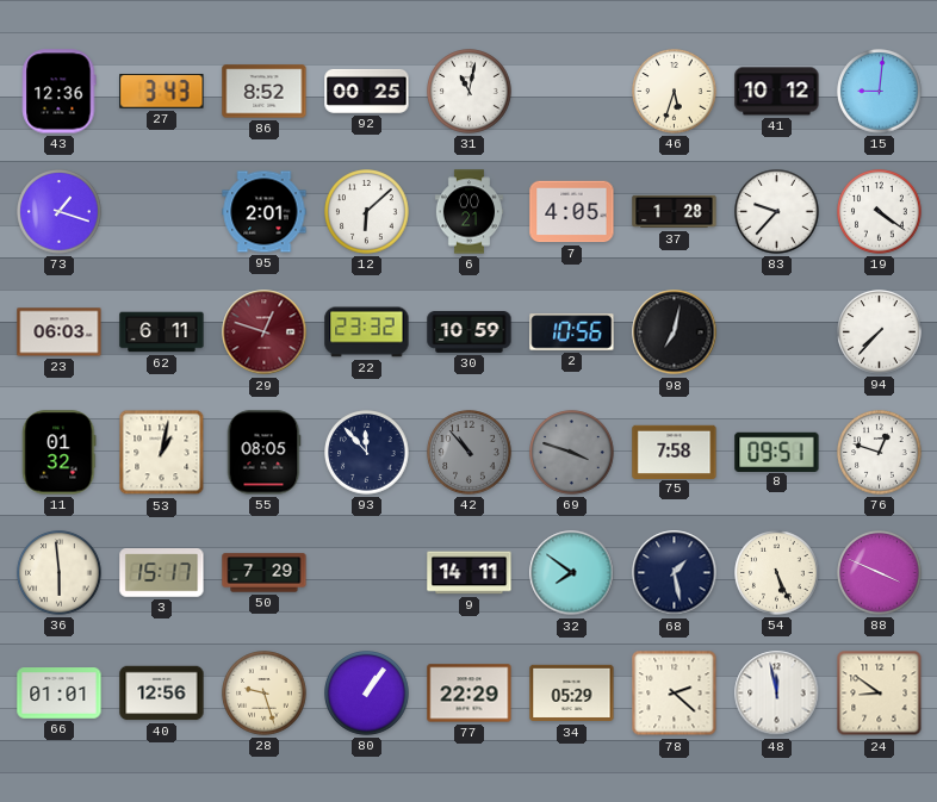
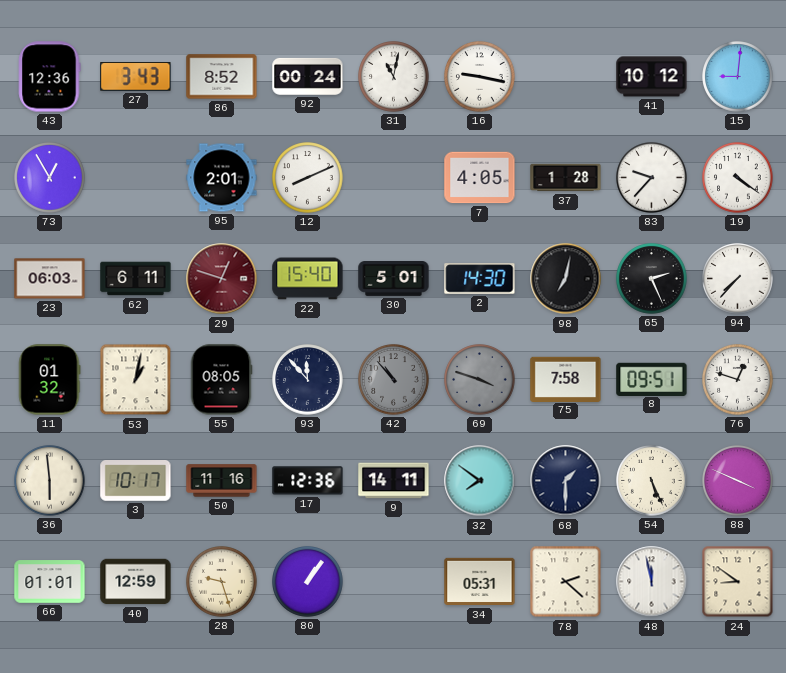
92: 00:25 -> 00:24 (308, 76)
16: none -> 9:17 (480, 77)
46: 5:33 -> none (675, 92)
73: 1:18 -> 12:55 (50, 178)
12: 6:08 -> 8:11 (308, 178)
6: 00:21 -> none (468, 212)
22: 23:32 -> 15:40 (308, 279)
30: 10:59 -> 5:01 (394, 279)
2: 10:56 -> 14:30 (480, 279)
65: none -> 2:26 (652, 279)
3: 15:17 -> 10:17 (136, 481)
50: 7:29 -> 11:16 (222, 481)
17: none -> 12:36 (308, 481)
68: 1:28 -> 1:30 (566, 481)
40: 12:56 -> 12:59 (136, 582)
77: 22:29 -> none (470, 694)
34: 05:29 -> 05:31 (480, 582)
